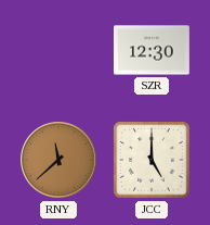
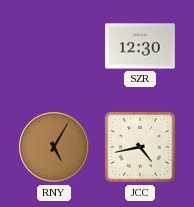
RNY: 11:38 -> 5:05 (54, 147)
JCC: 5:00 -> 4:43 (140, 147)
